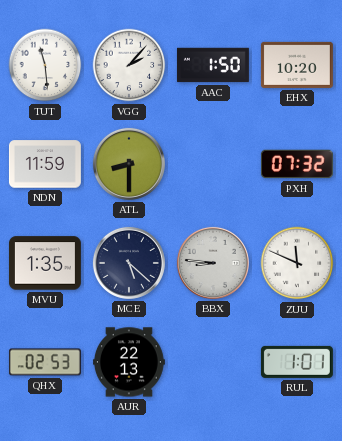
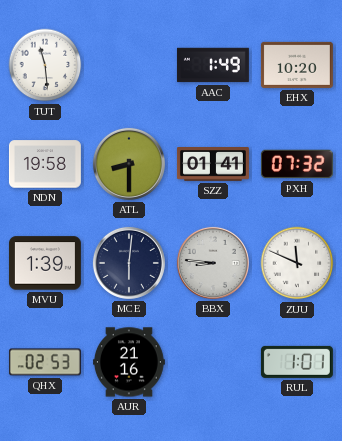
VGG: 2:07 -> none (129, 65)
AAC: 1:50 -> 1:49 (213, 65)
NDN: 11:59 -> 19:58 (45, 164)
SZZ: none -> 01:41 (213, 165)
MVU: 1:35 -> 1:39 (45, 263)
MCE: 5:22 -> 6:01 (129, 263)
AUR: 22:13 -> 21:16 (129, 362)
